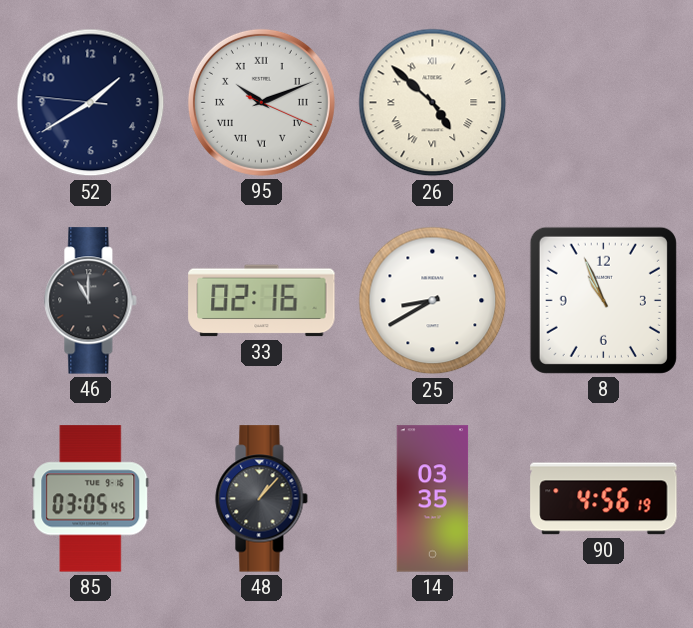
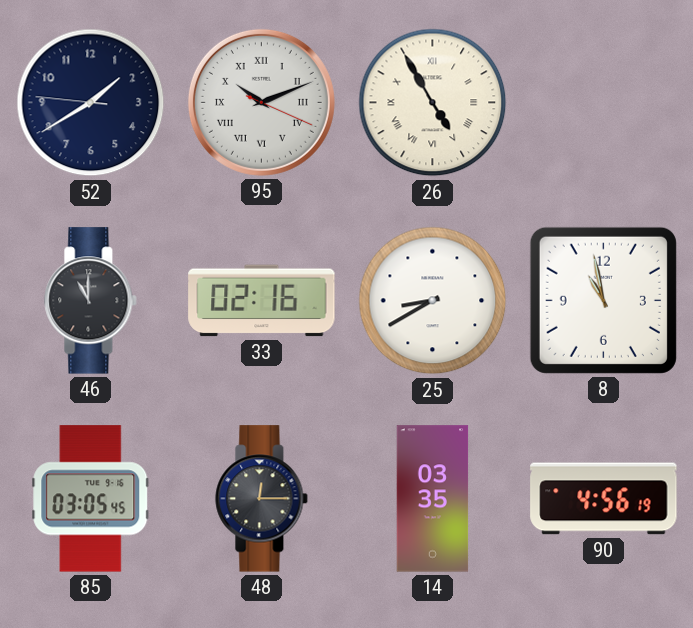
26: 4:52 -> 4:55 (433, 103)
8: 10:56 -> 10:58 (603, 300)
48: 1:07 -> 12:15 (262, 499)
